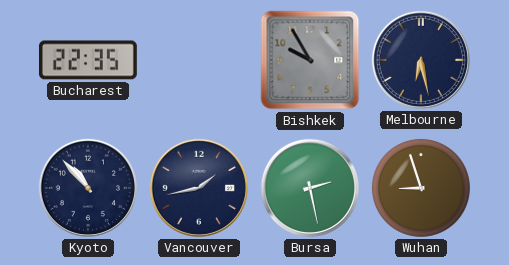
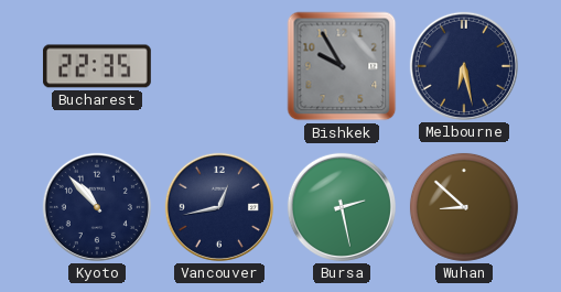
Vancouver: 1:43 -> 12:43 (219, 207)
Wuhan: 8:57 -> 8:52 (464, 207)
